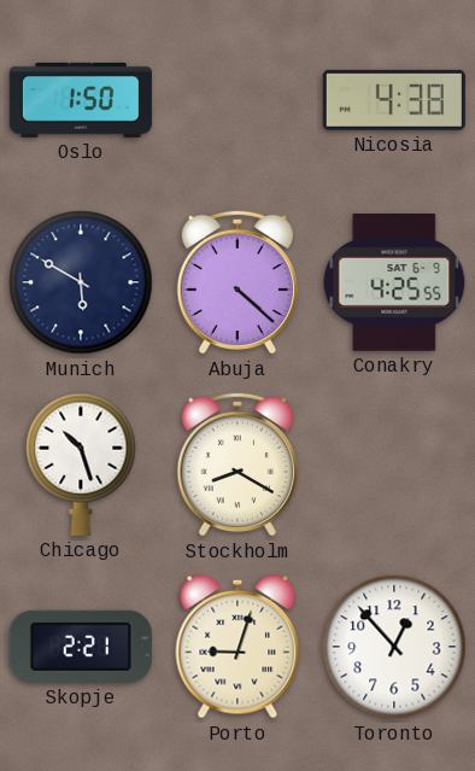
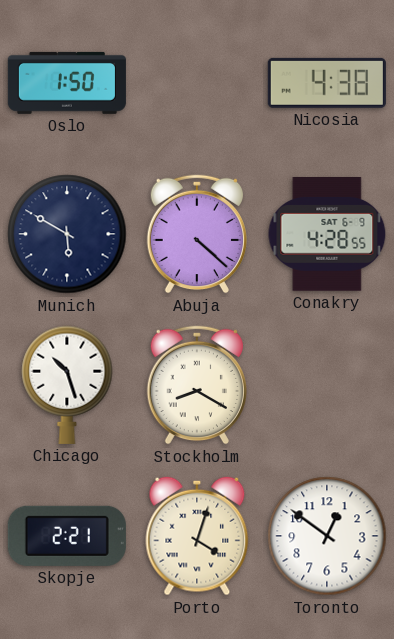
Conakry: 4:25 -> 4:28 (327, 235)
Porto: 9:03 -> 4:03 (197, 536)
Toronto: 12:53 -> 12:51 (327, 536)
